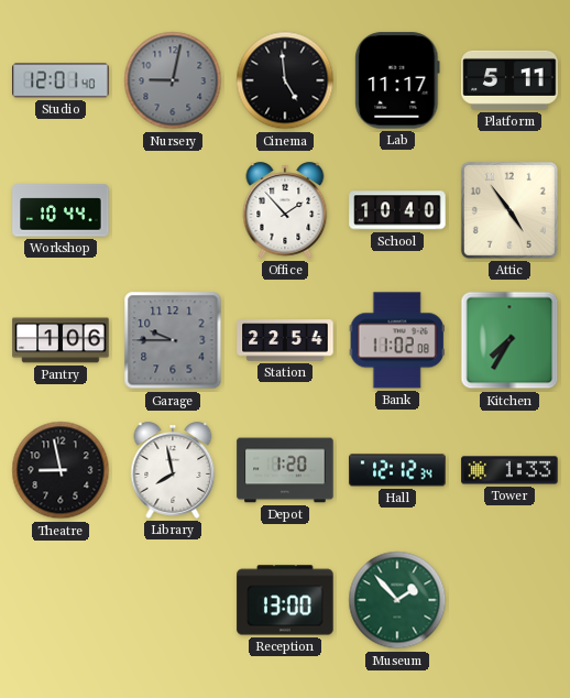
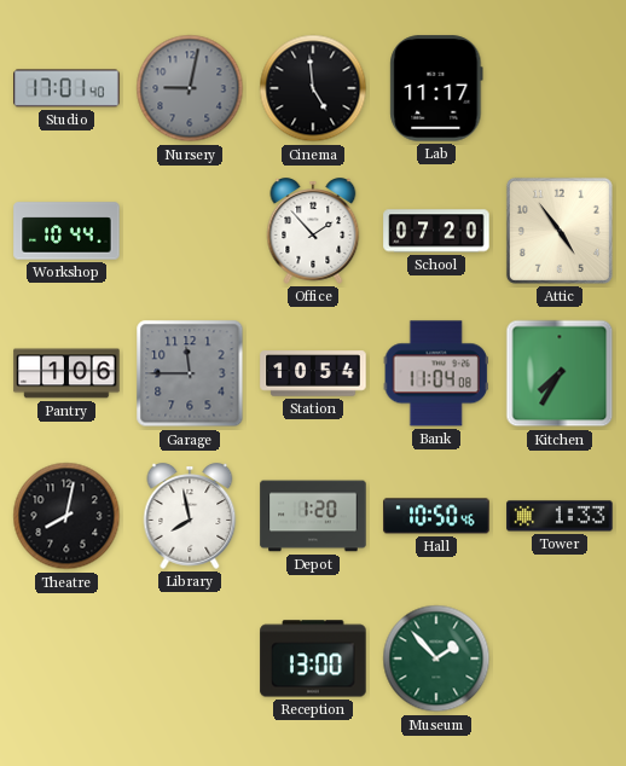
Studio: 12:01 -> 17:01 (66, 88)
Platform: 5:11 -> none (509, 80)
School: 10:40 -> 07:20 (436, 231)
Garage: 9:45 -> 11:45 (190, 373)
Station: 22:54 -> 10:54 (313, 373)
Bank: 11:02 -> 11:04 (436, 373)
Theatre: 8:58 -> 8:02 (66, 516)
Hall: 12:12 -> 10:50 (436, 516)
